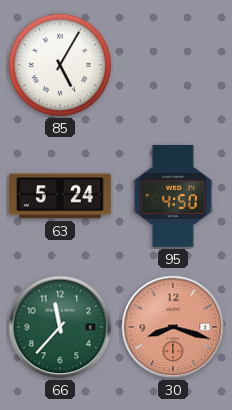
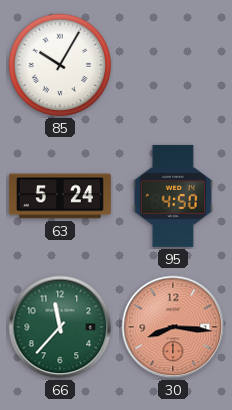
85: 5:05 -> 10:05 (60, 65)
30: 8:18 -> 8:16 (173, 327)
